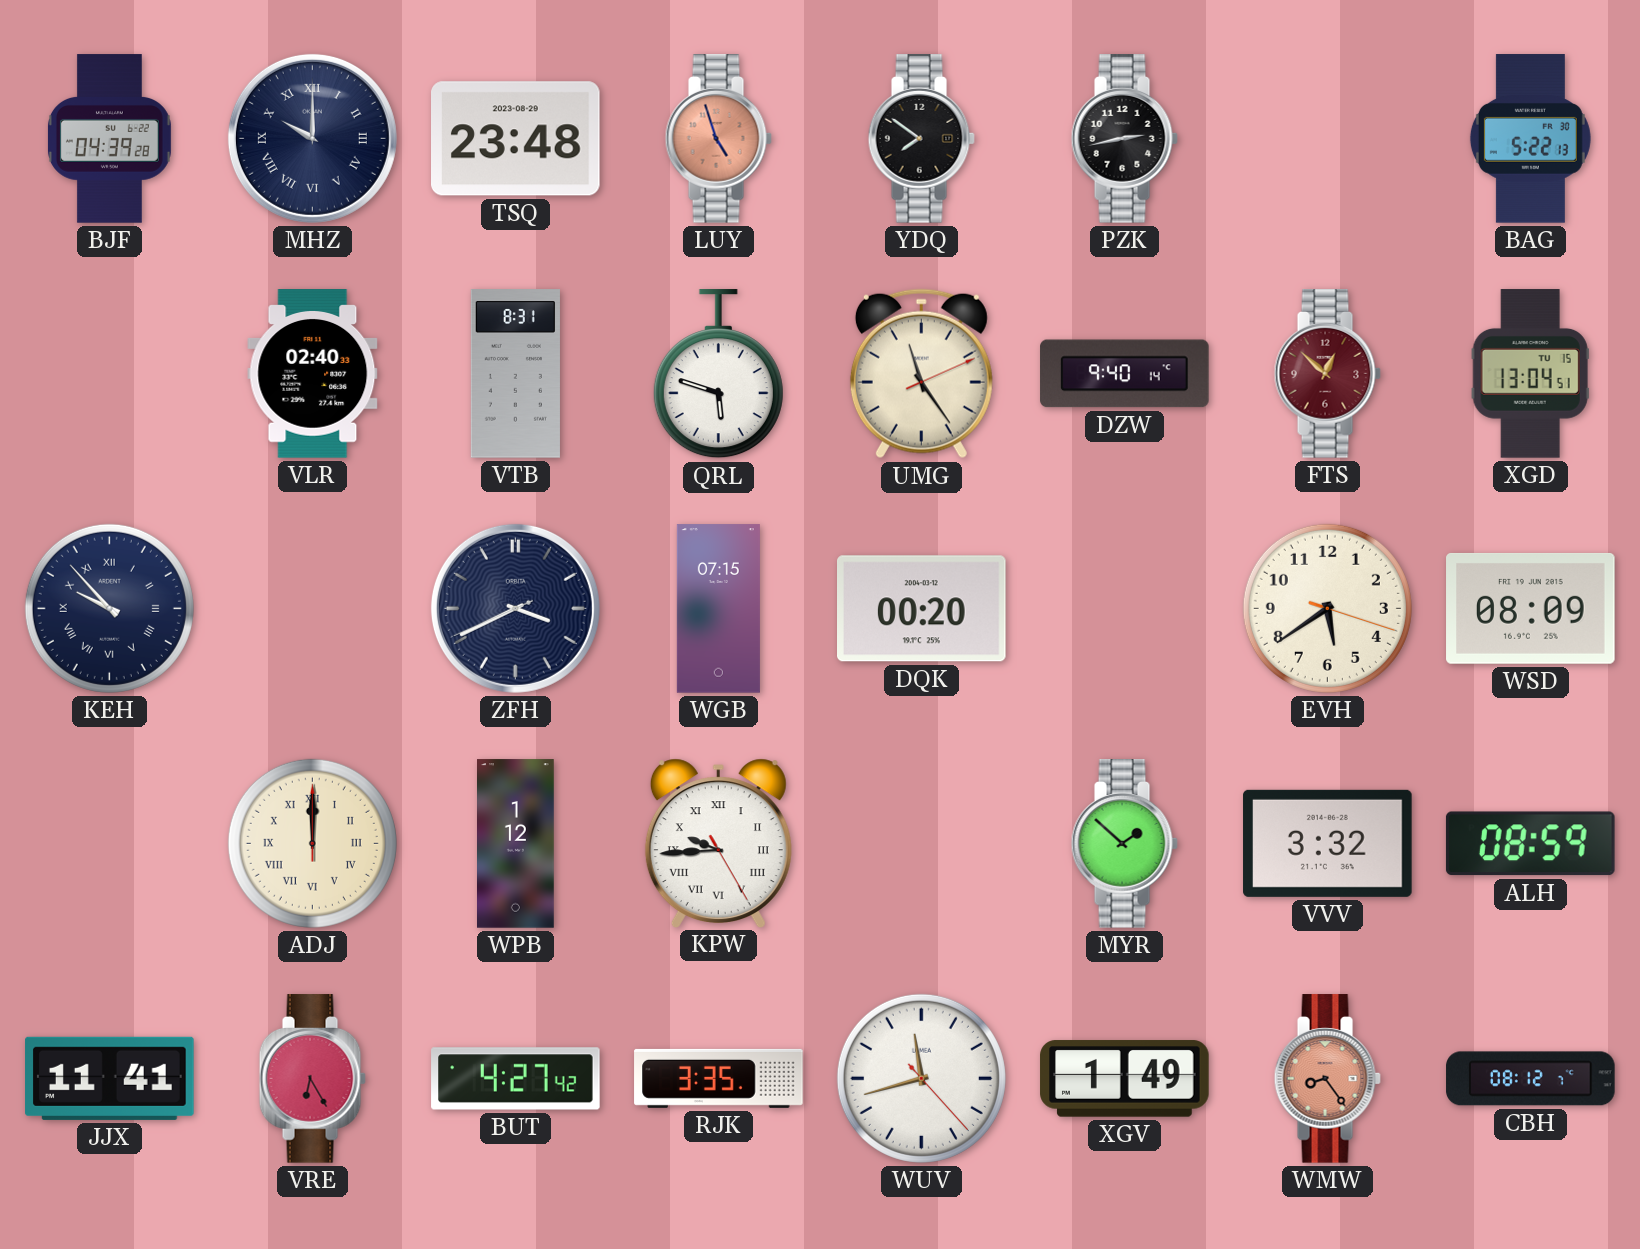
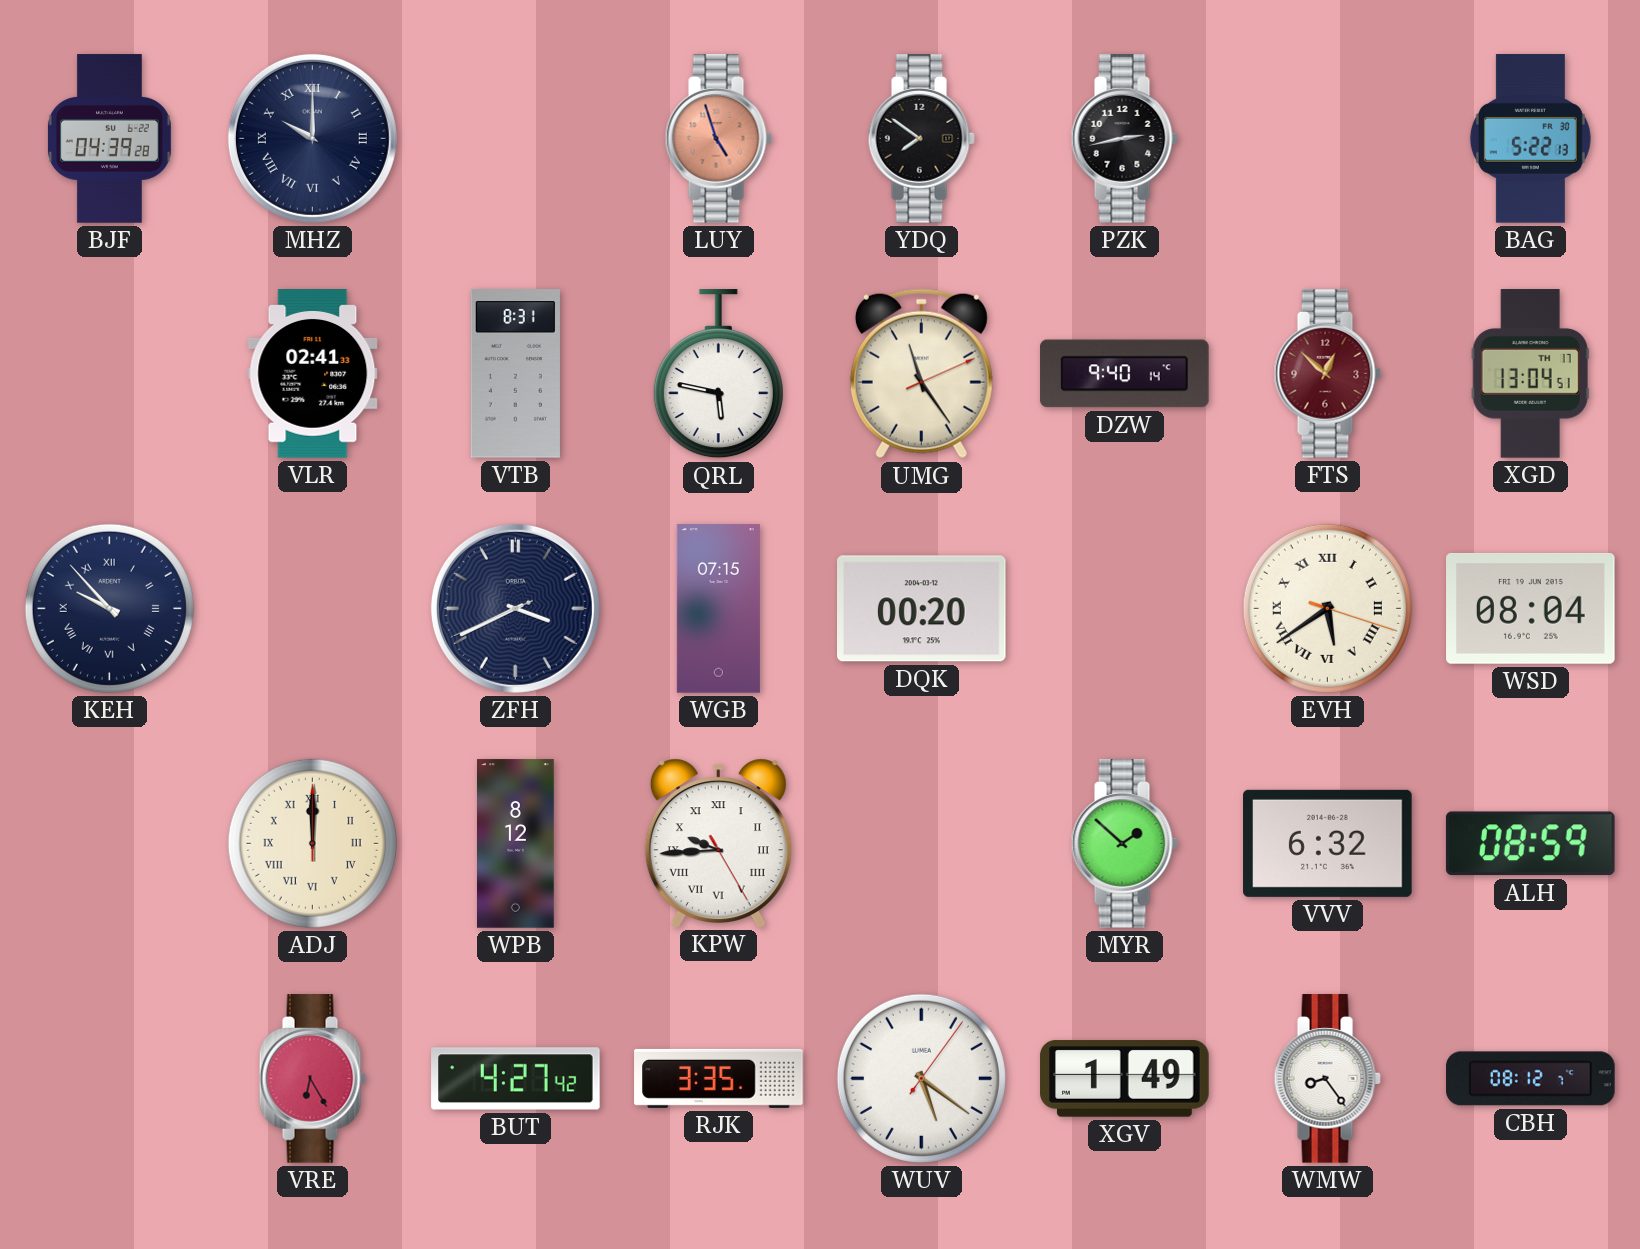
TSQ: 23:48 -> none (516, 139)
VLR: 02:40 -> 02:41 (313, 374)
QRL: 5:48 -> 5:47 (718, 374)
XGD date: TU 15 -> TH 17 (1530, 374)
EVH numerals: Arabic -> Roman (1327, 608)
WSD: 08:09 -> 08:04 (1531, 608)
WPB: 1:12 -> 8:12 (516, 844)
VVV: 3:32 -> 6:32 (1328, 843)
JJX: 11:41 -> none (110, 1078)
WUV: 11:42 -> 5:21 (921, 1078)
WMW dial: salmon -> white (1327, 1079)
